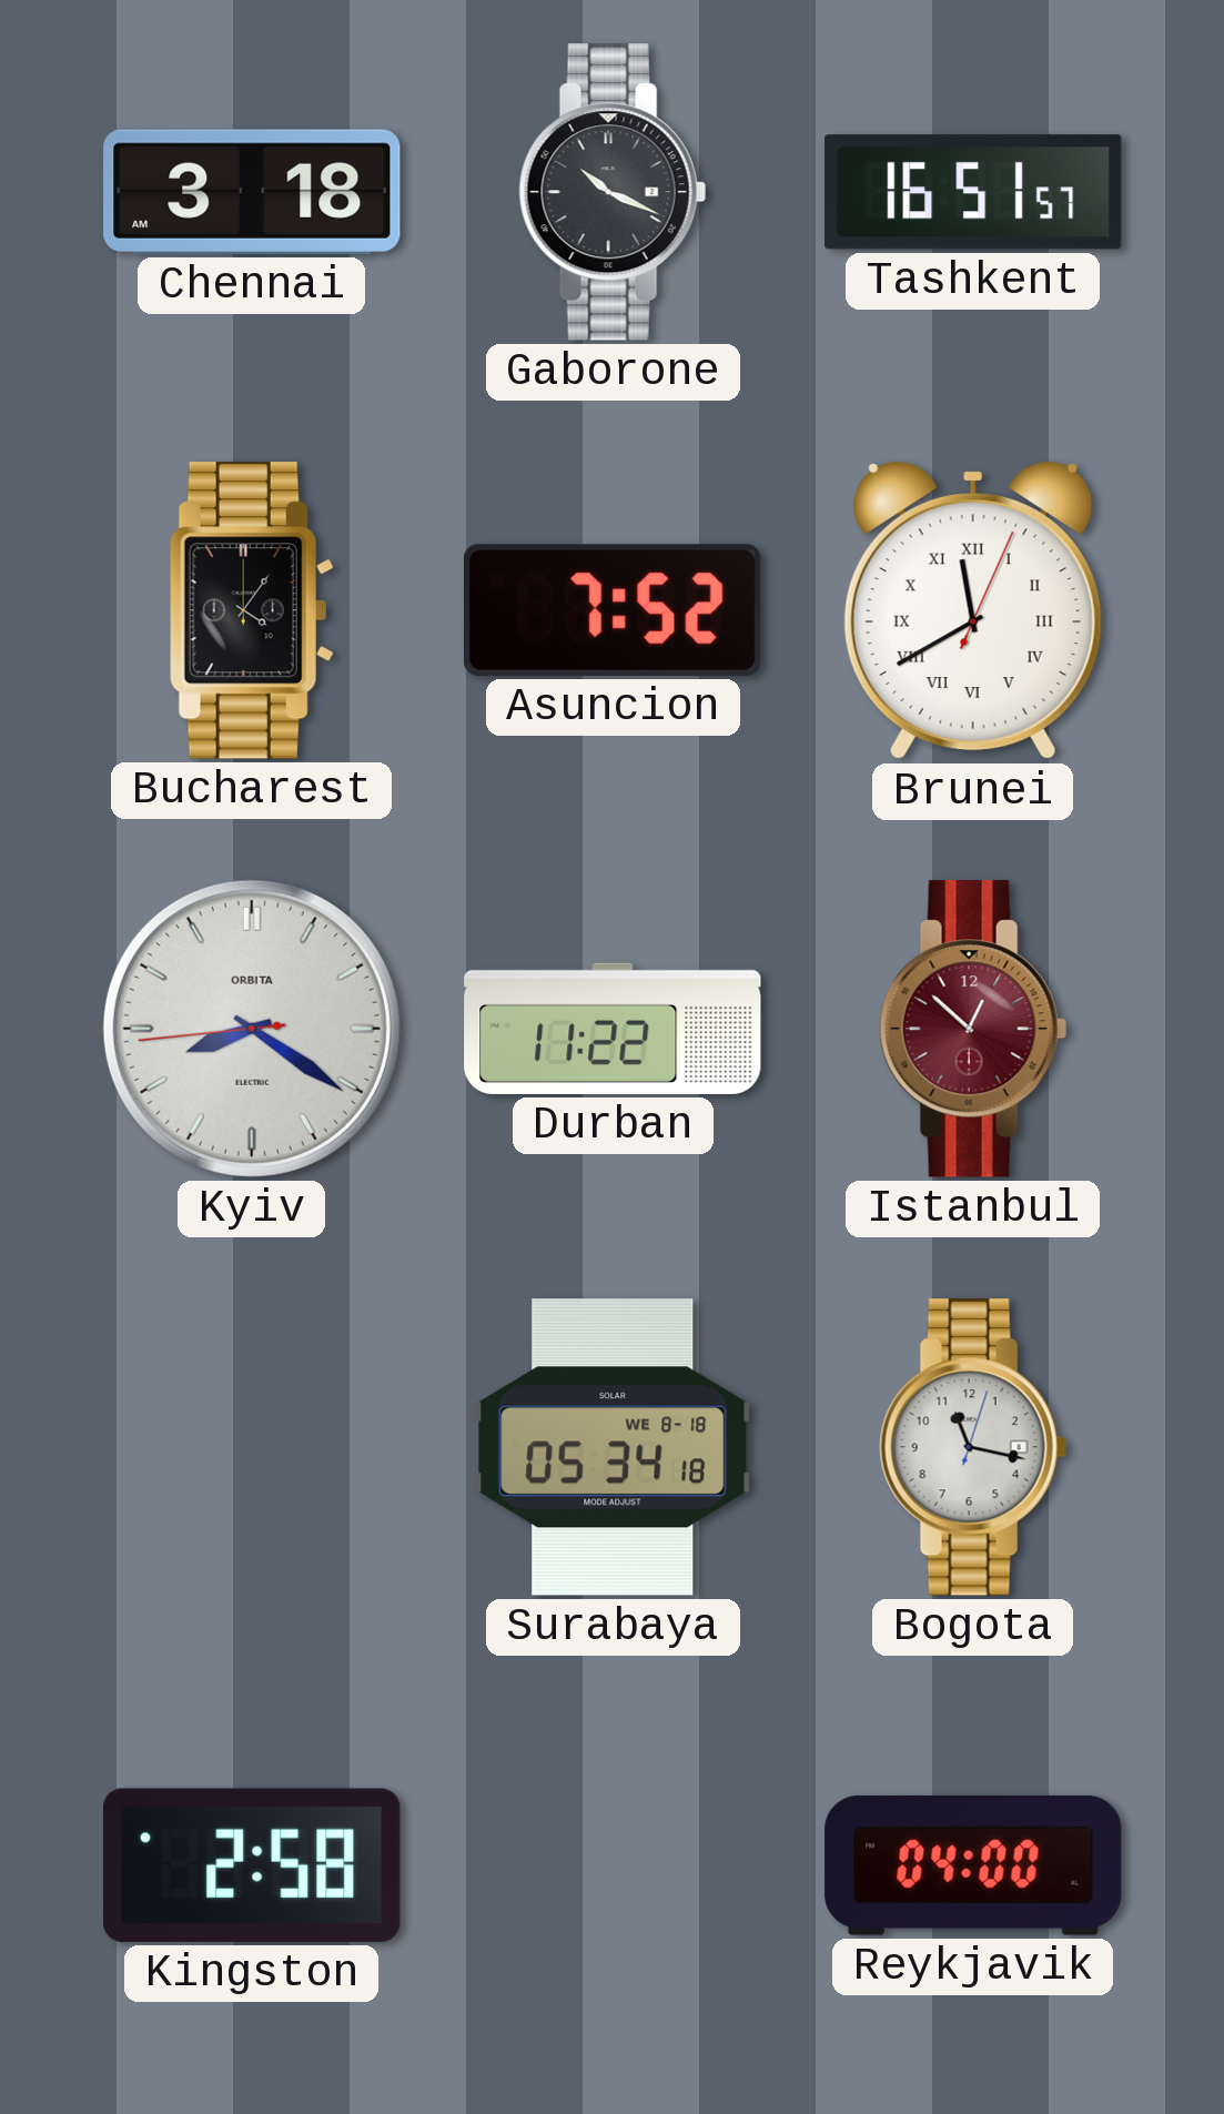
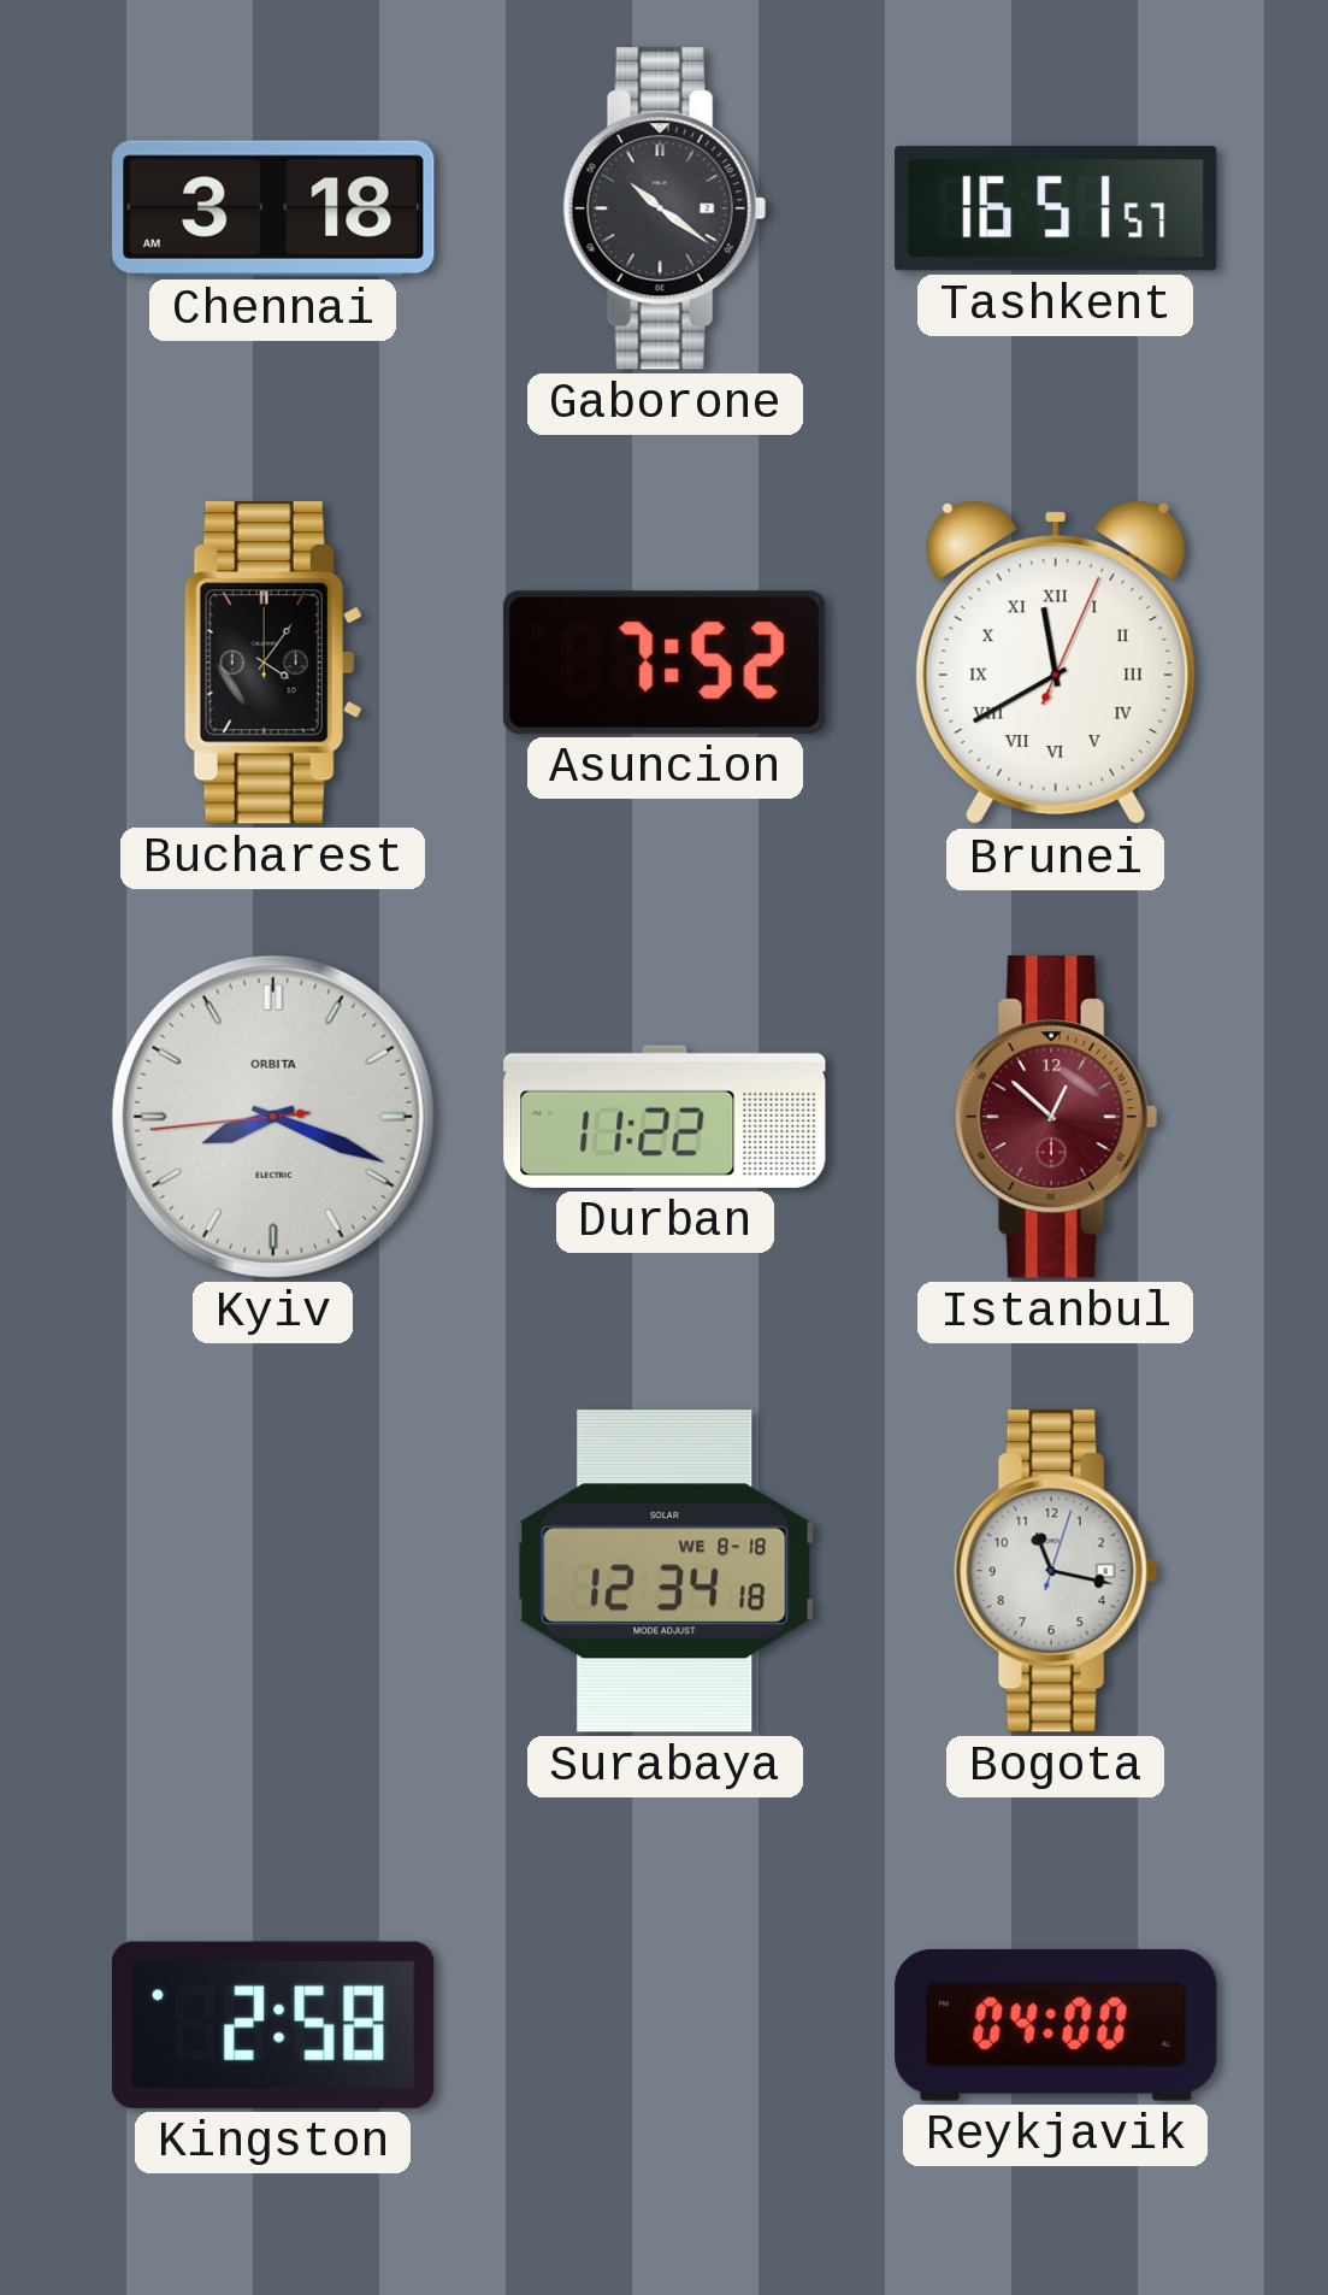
Gaborone: 10:19 -> 10:21 (665, 208)
Kyiv: 8:20 -> 8:18 (273, 1117)
Surabaya: 05:34 -> 12:34 (665, 1571)
